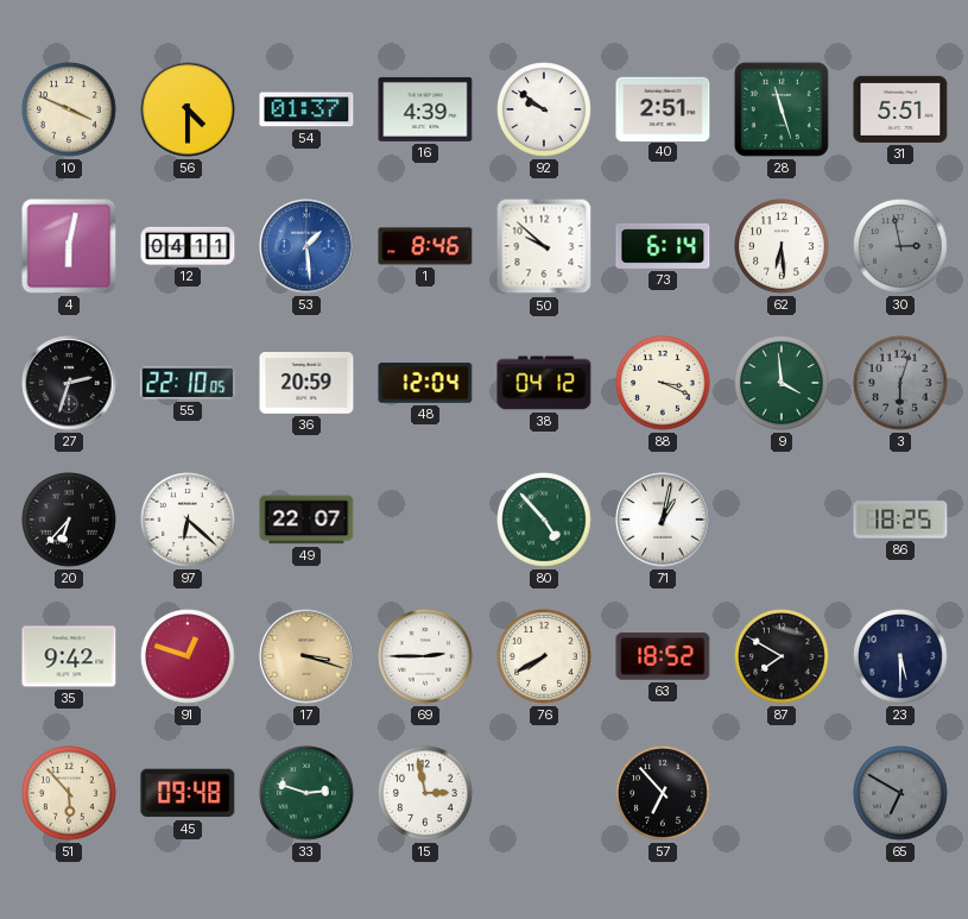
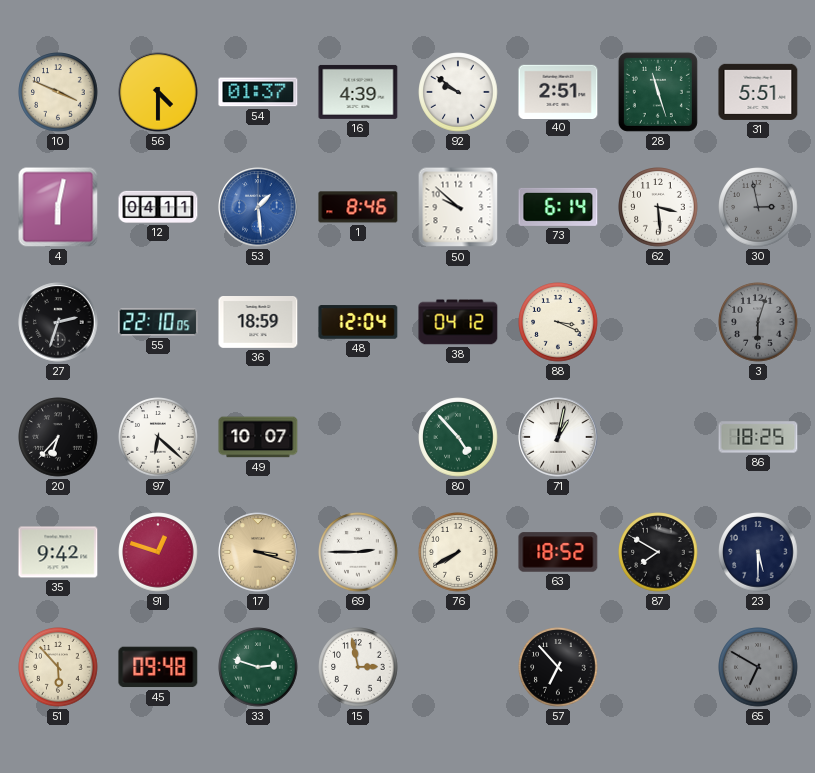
62: 6:29 -> 3:29 (658, 207)
36: 20:59 -> 18:59 (258, 323)
9: 3:59 -> none (782, 383)
49: 22:07 -> 10:07 (258, 437)
